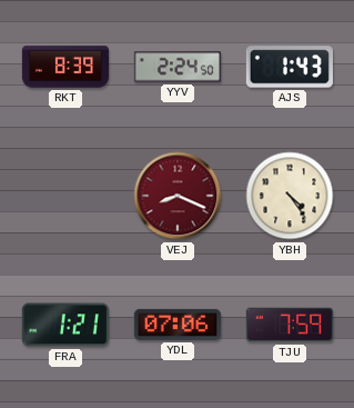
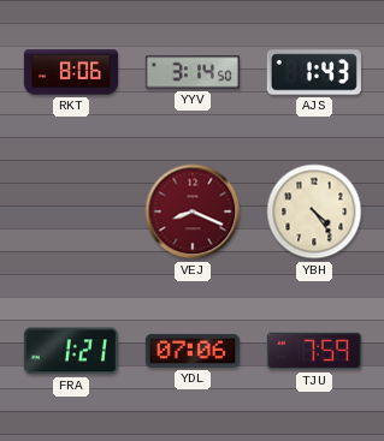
RKT: 8:39 -> 8:06 (70, 72)
YYV: 2:24 -> 3:14 (193, 72)
